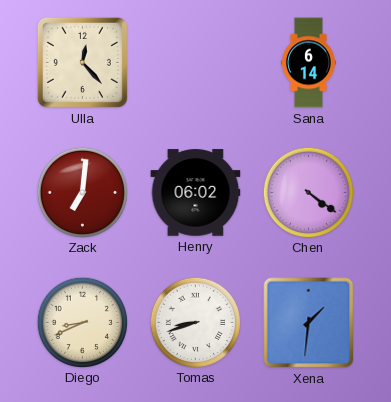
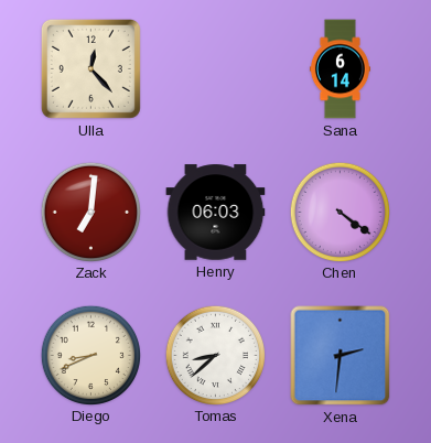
Henry: 06:02 -> 06:03 (216, 213)
Tomas: 8:42 -> 8:38 (215, 355)
Xena: 1:31 -> 2:31 (341, 356)
